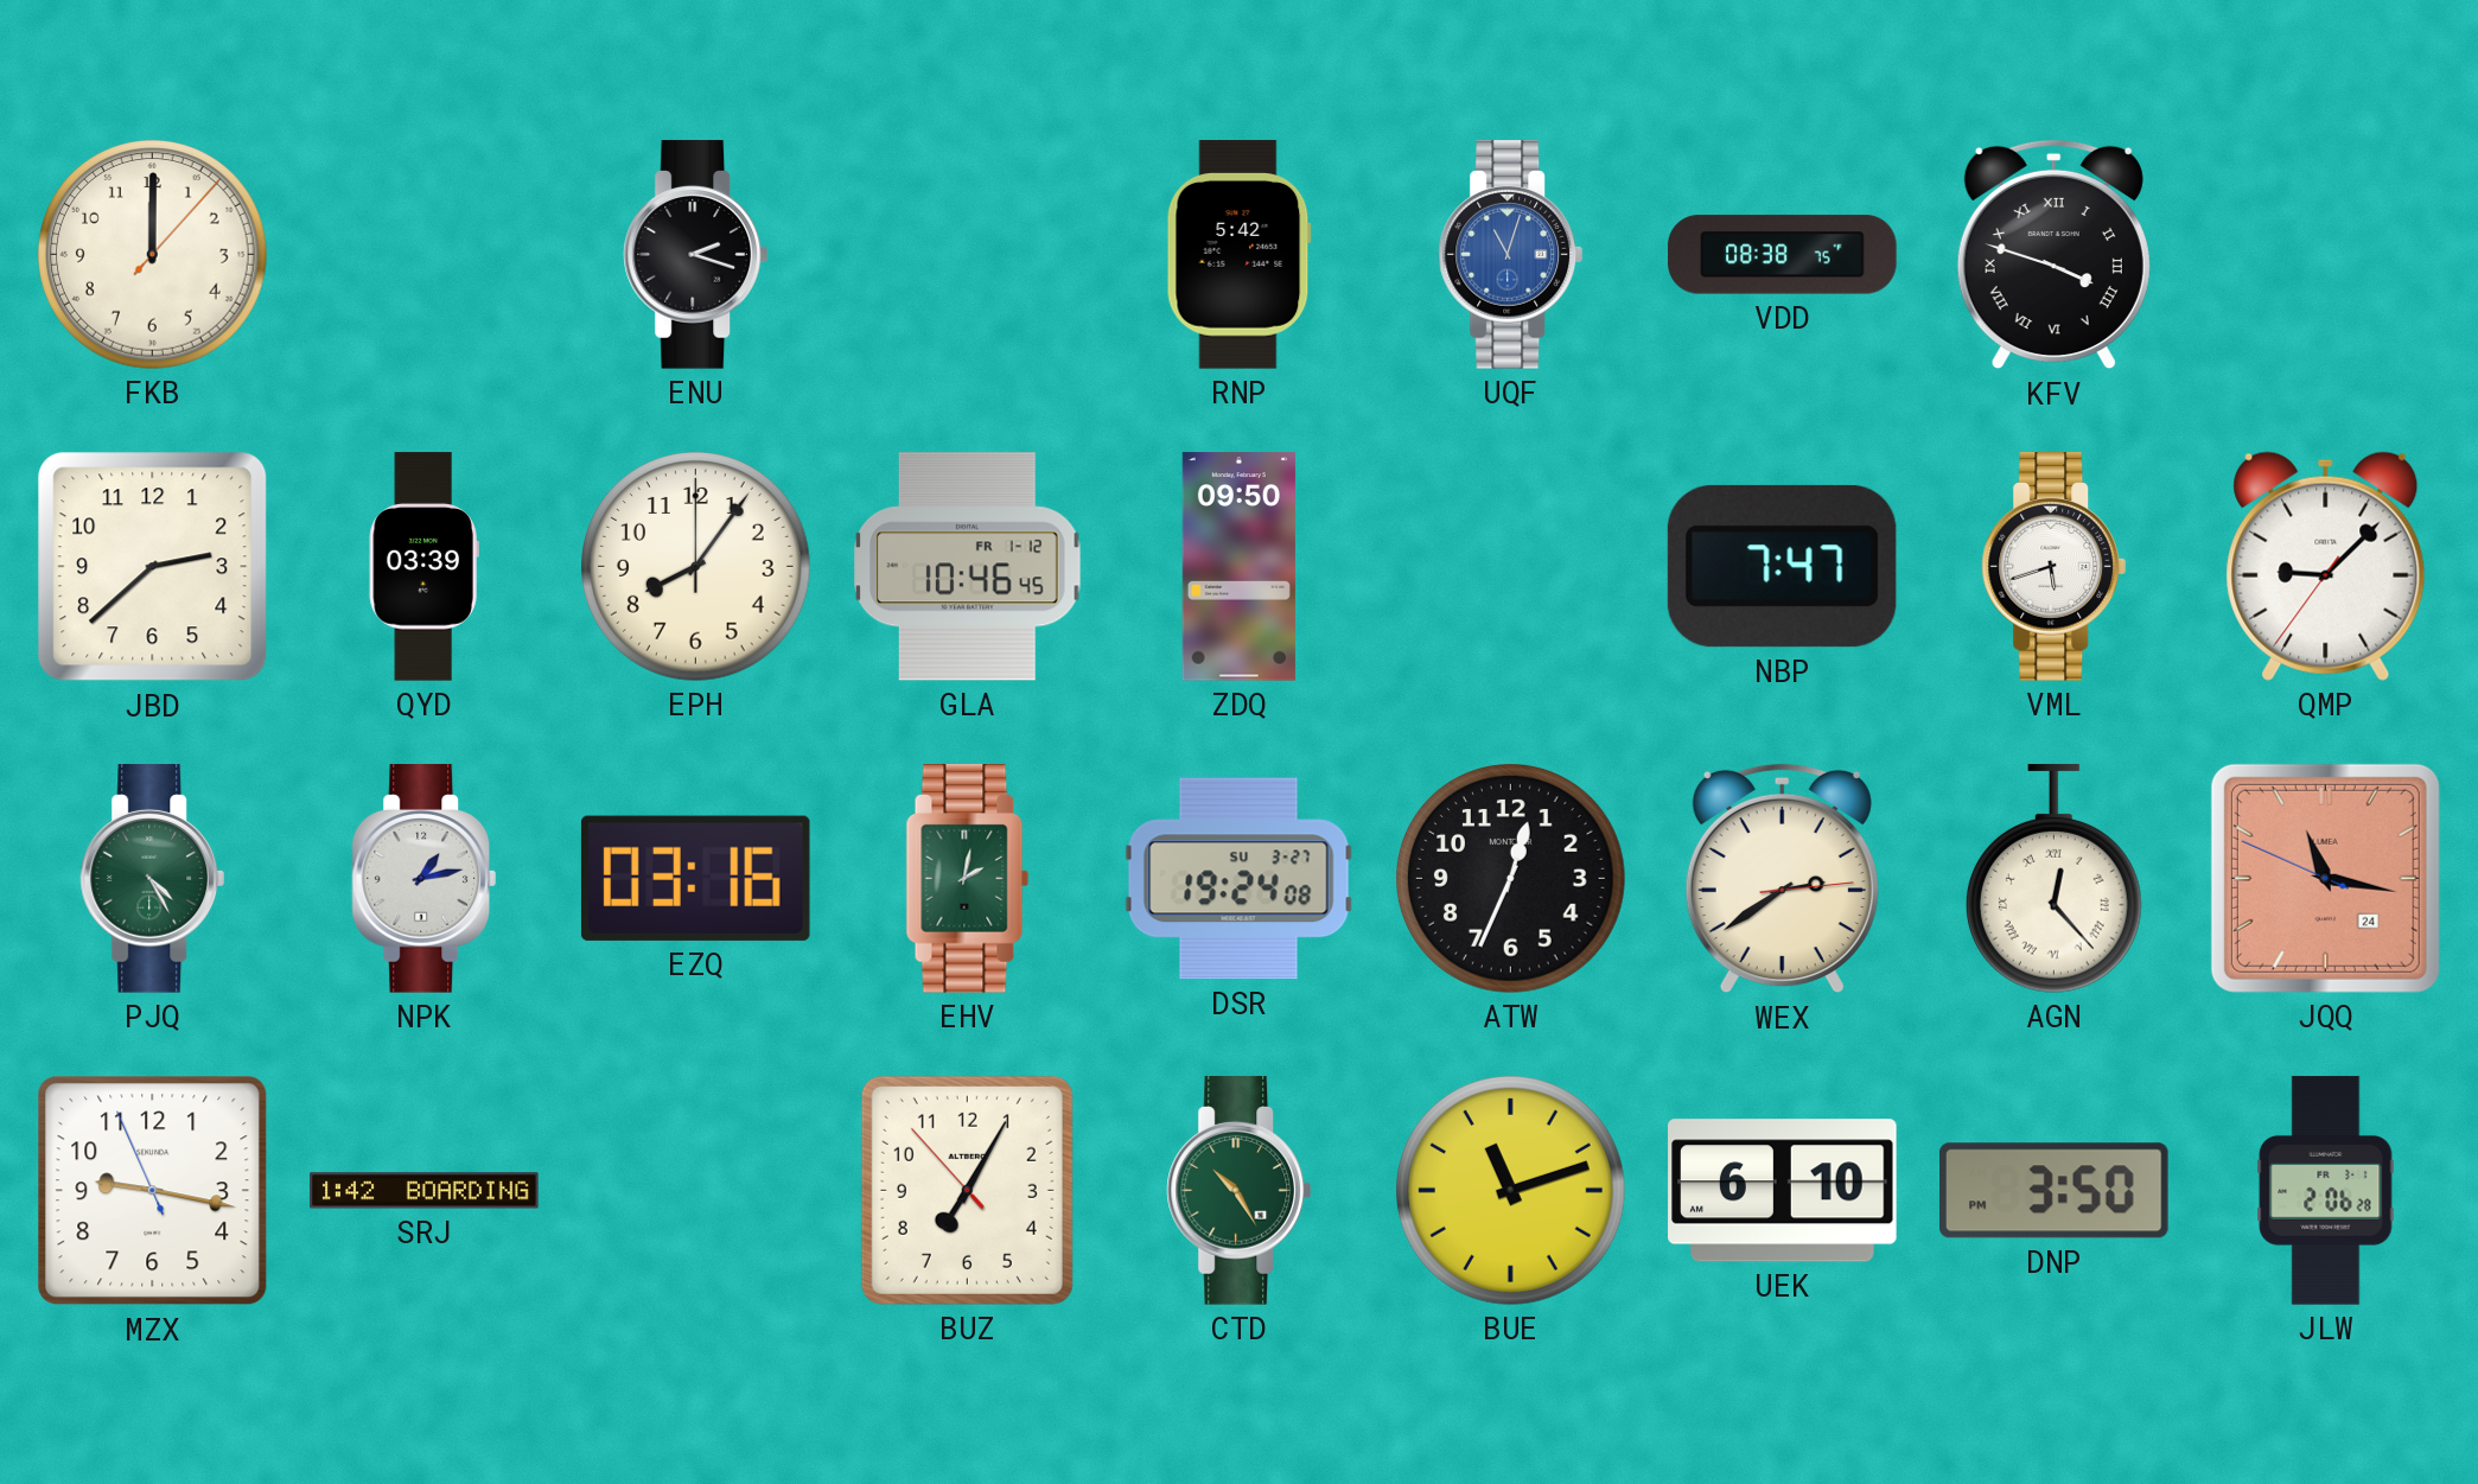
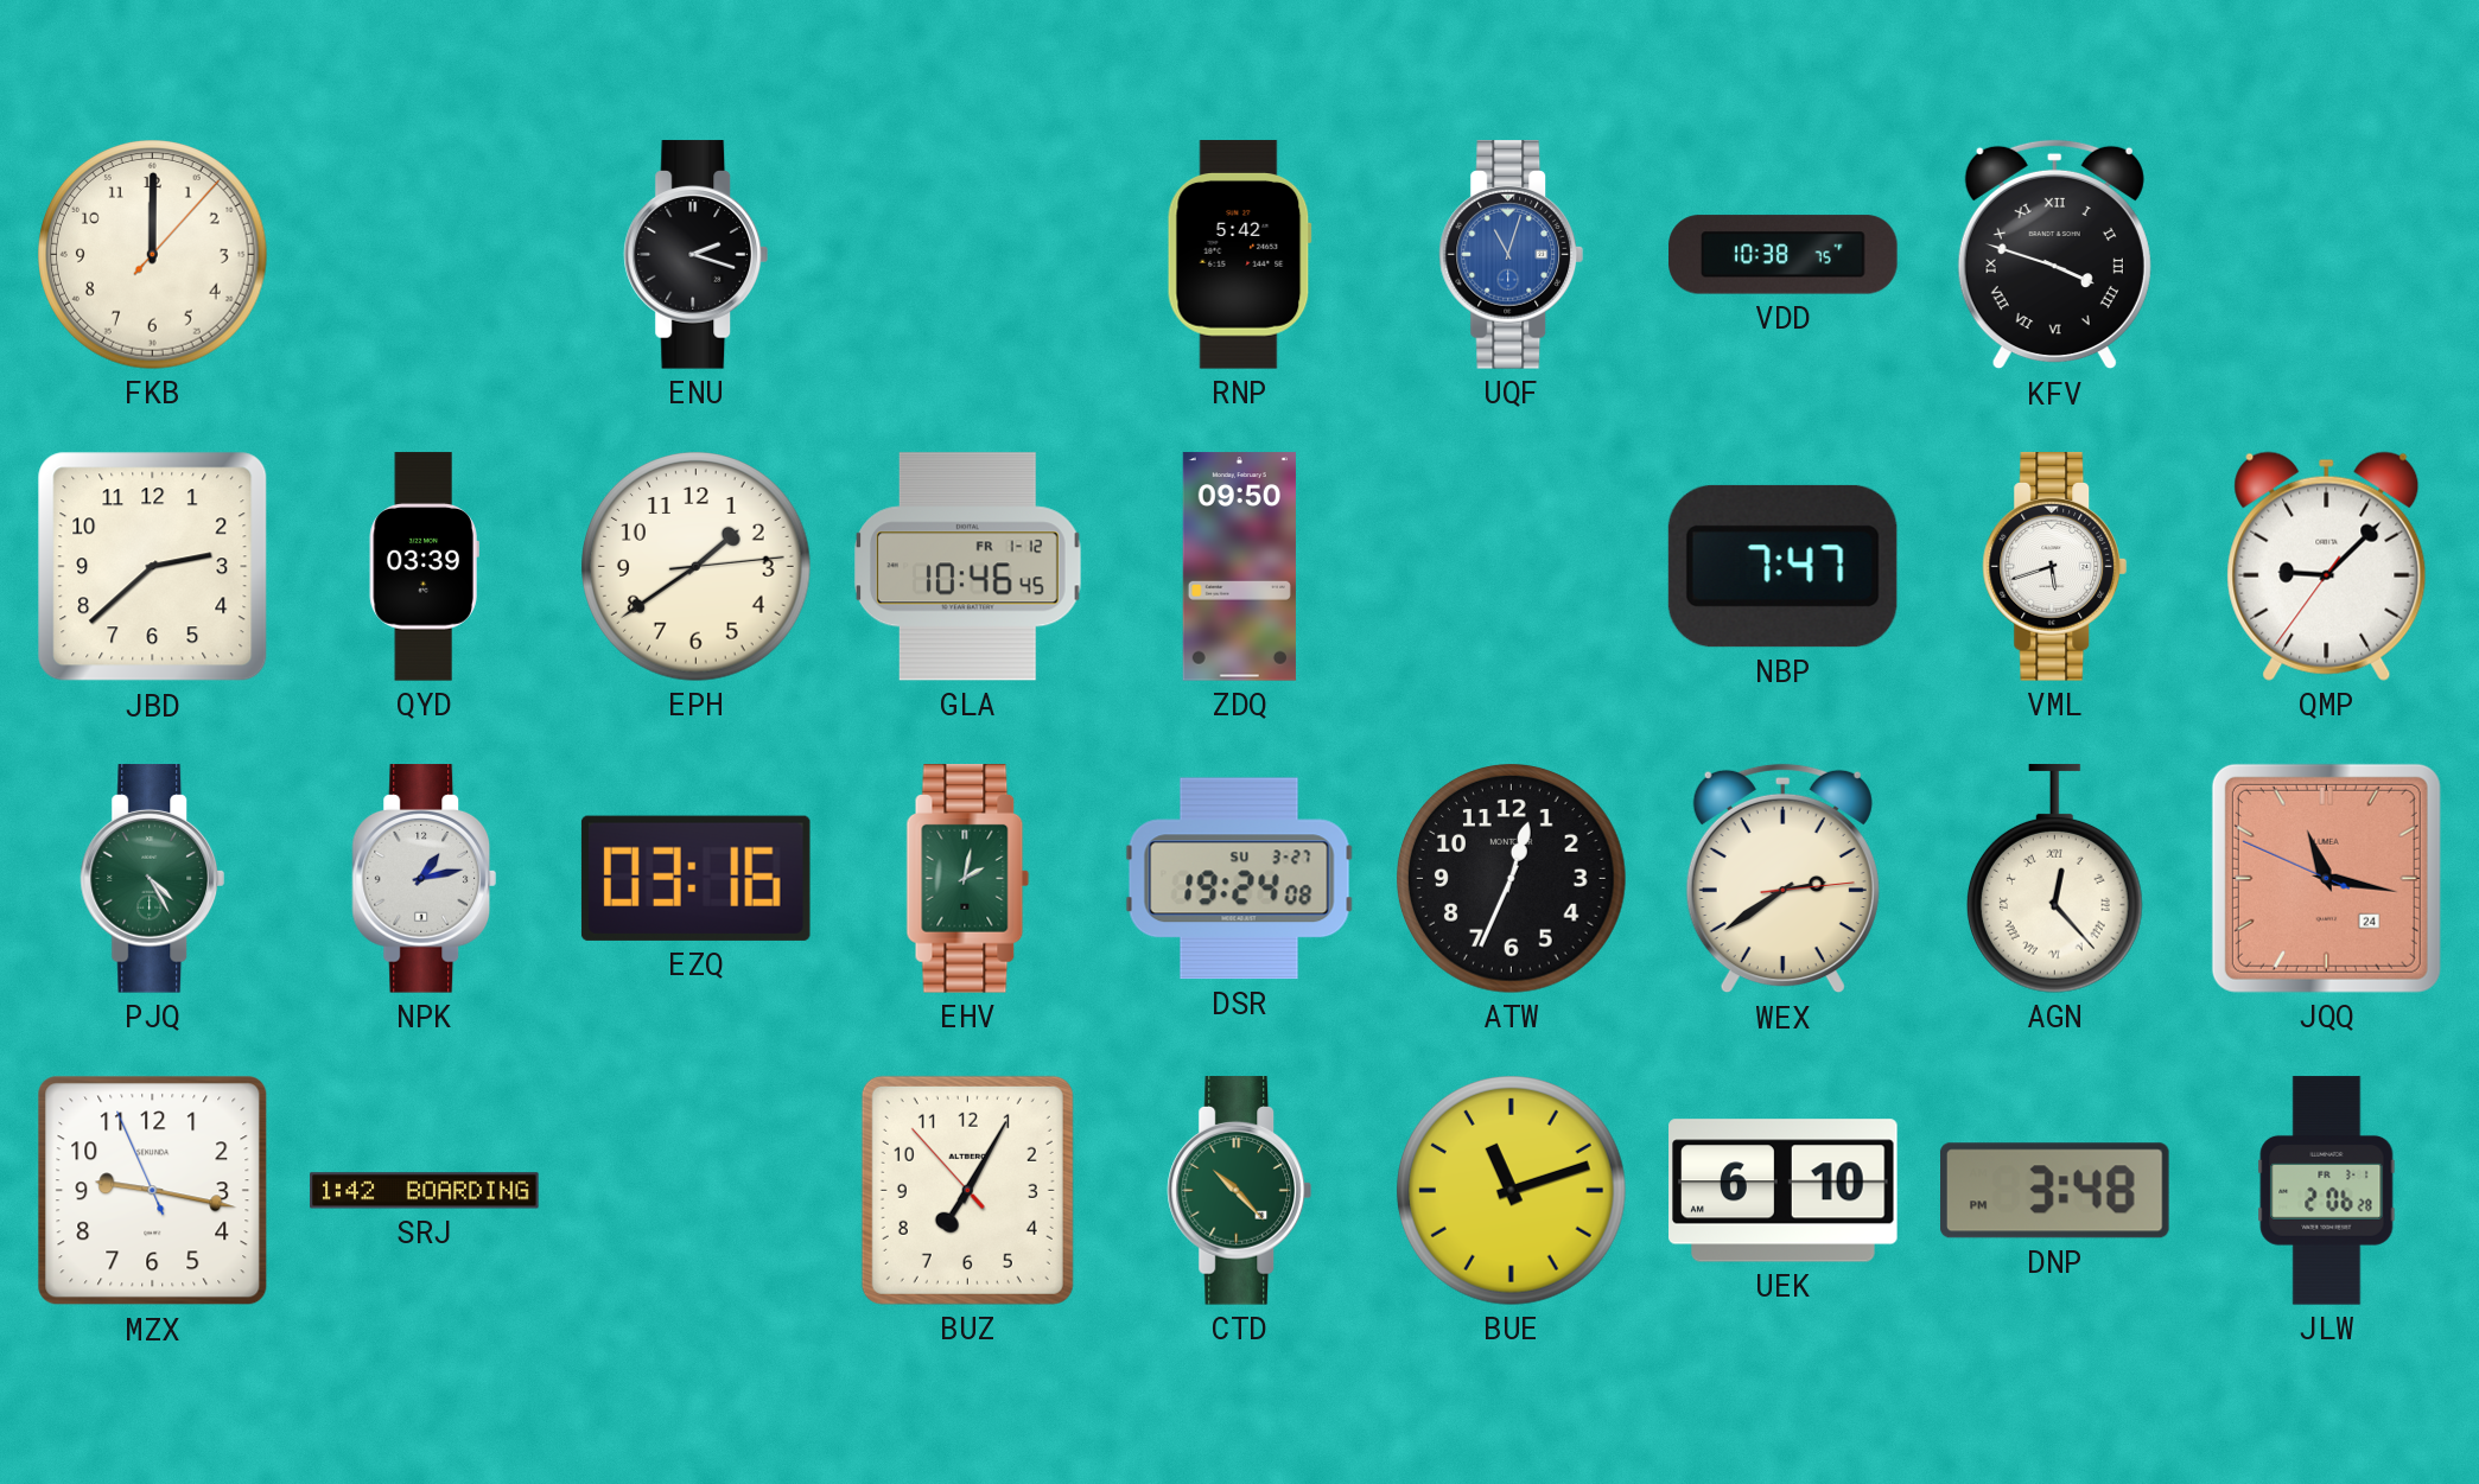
VDD: 08:38 -> 10:38 (1784, 255)
EPH: 8:06 -> 1:39 (697, 567)
CTD: 10:25 -> 10:23 (1240, 1191)
DNP: 3:50 -> 3:48 (2055, 1191)
